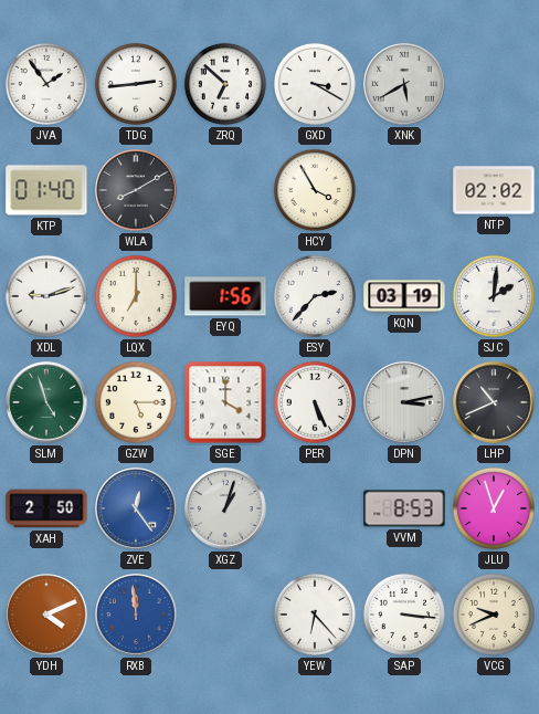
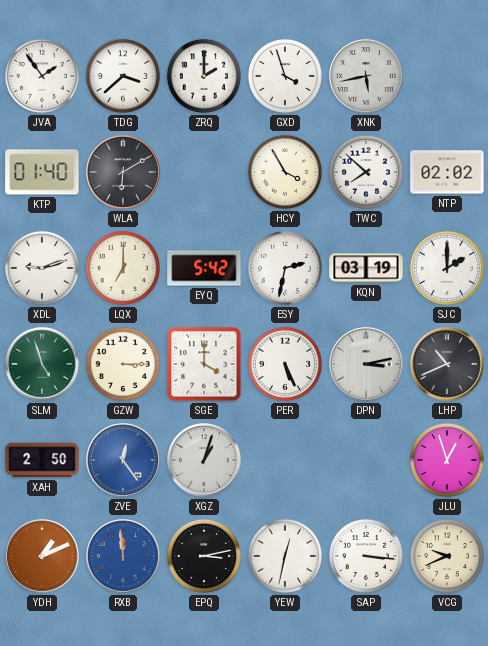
TDG: 2:44 -> 3:38 (123, 76)
ZRQ: 6:52 -> 2:00 (204, 76)
GXD: 3:20 -> 3:57 (285, 76)
XNK: 5:40 -> 5:43 (366, 76)
WLA: 8:10 -> 6:10 (123, 172)
TWC: none -> 7:52 (366, 172)
EYQ: 1:56 -> 5:42 (204, 268)
ESY: 2:37 -> 2:32 (285, 268)
SJC: 2:01 -> 2:00 (447, 268)
GZW: 5:15 -> 3:15 (123, 364)
VVM: 8:53 -> none (404, 508)
YDH: 4:11 -> 1:11 (42, 556)
EPQ: none -> 3:13 (204, 556)
YEW: 6:23 -> 12:32 (285, 556)
